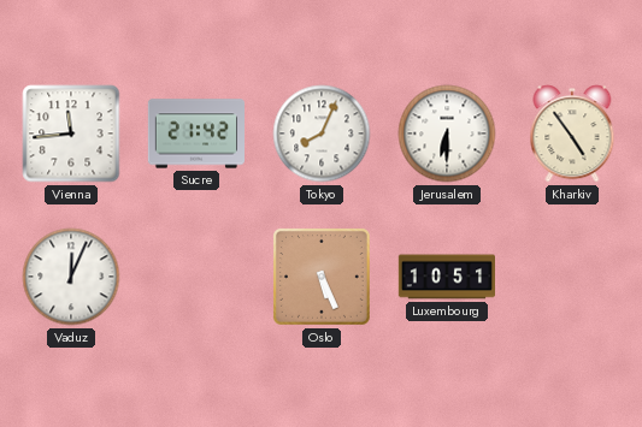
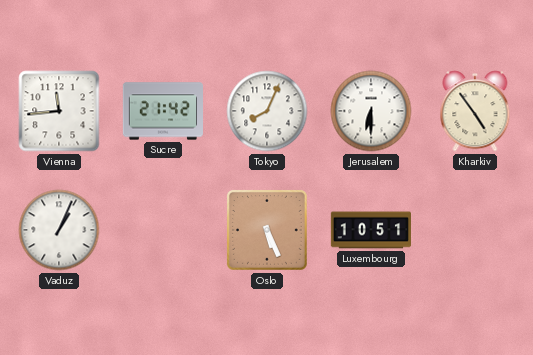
Vaduz: 12:04 -> 1:04 (59, 230)
